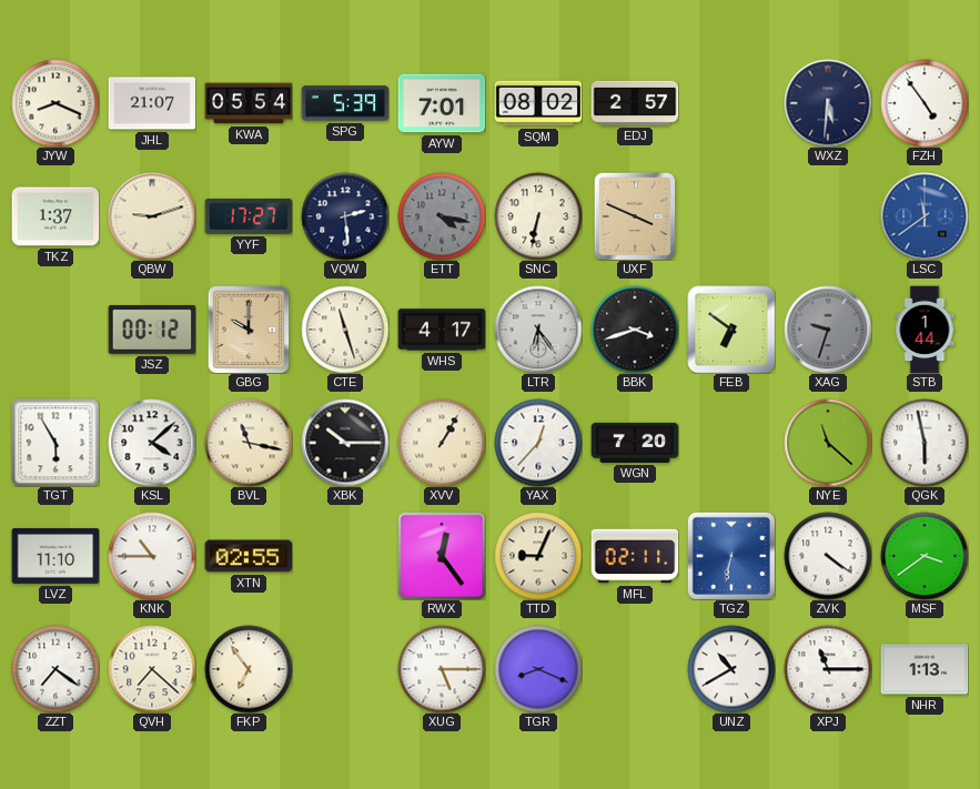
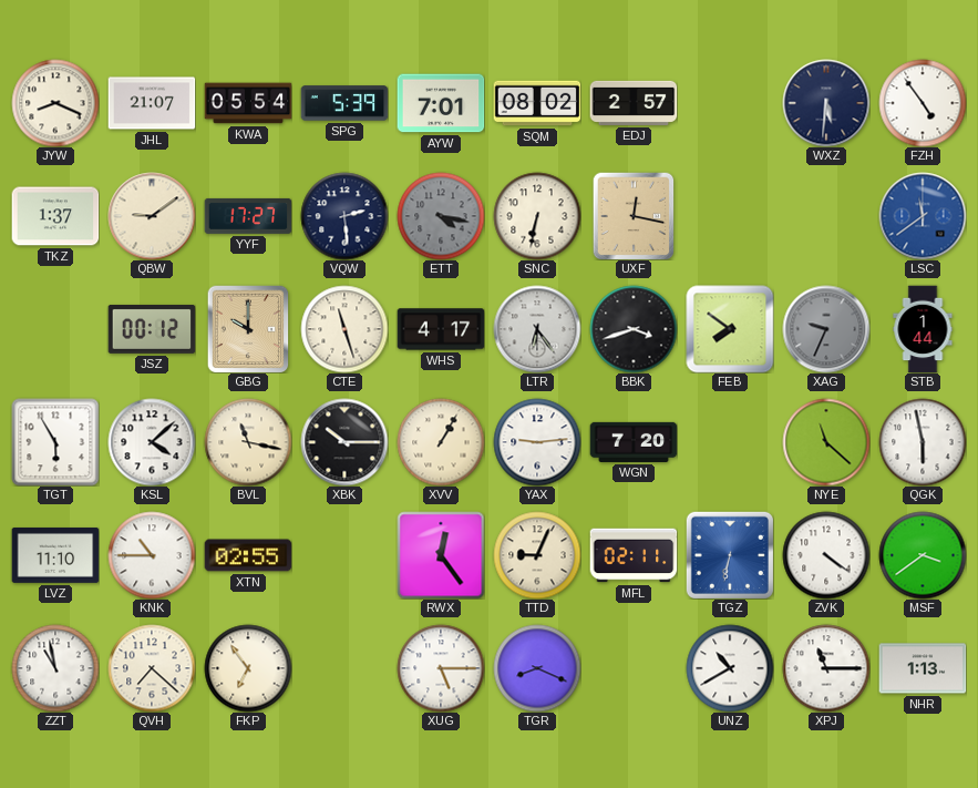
QBW: 9:12 -> 9:09 (152, 216)
UXF: 3:49 -> 12:17 (634, 216)
FEB: 6:51 -> 7:51 (730, 329)
XAG: 9:33 -> 9:34 (826, 329)
YAX: 12:37 -> 9:14 (537, 442)
ZZT: 7:21 -> 10:58 (55, 668)
